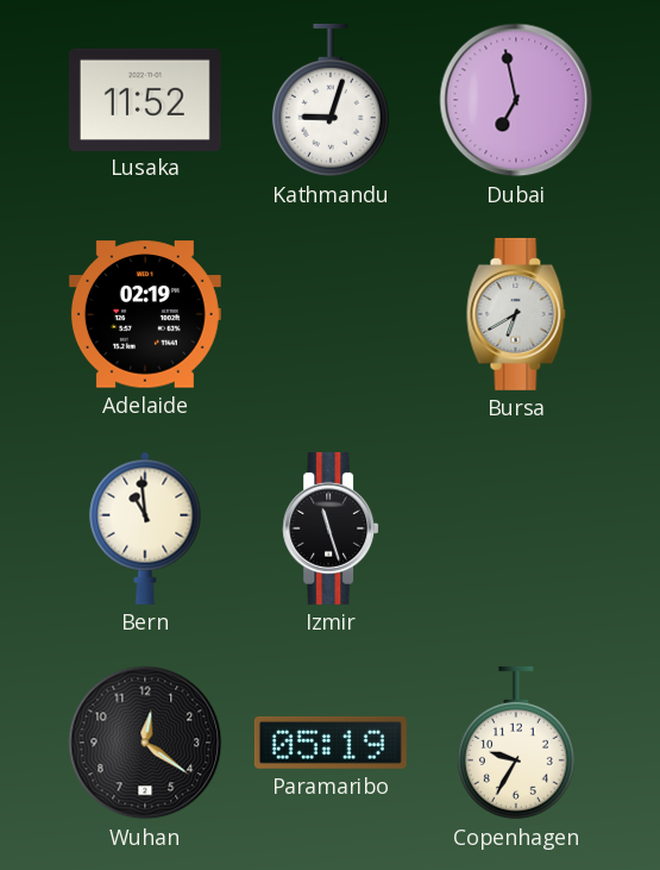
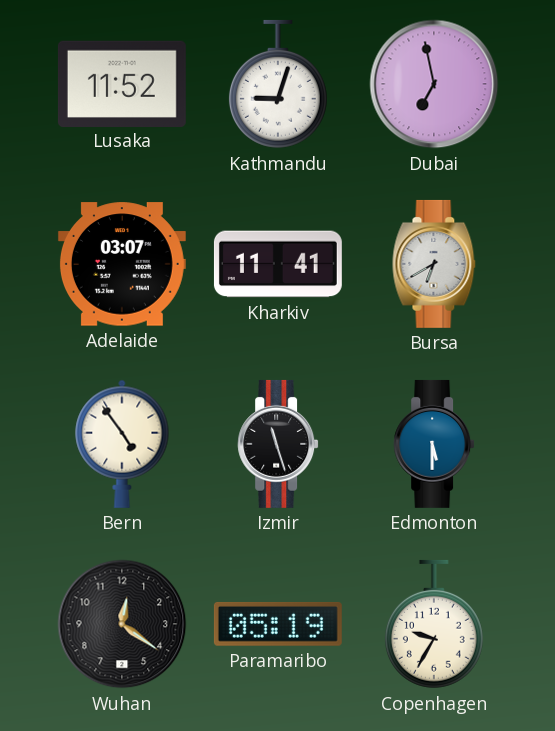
Adelaide: 02:19 -> 03:07 (122, 264)
Kharkiv: none -> 11:41 (278, 264)
Bern: 10:59 -> 4:54 (122, 444)
Edmonton: none -> 5:30 (434, 444)
